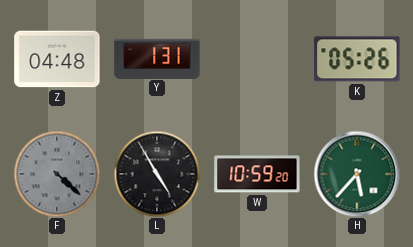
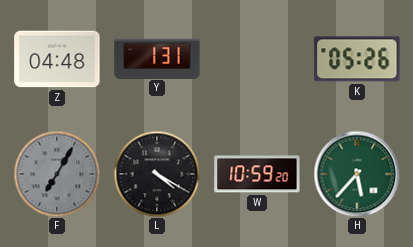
F: 4:22 -> 7:05 (57, 174)
L: 4:55 -> 4:20 (157, 174)
